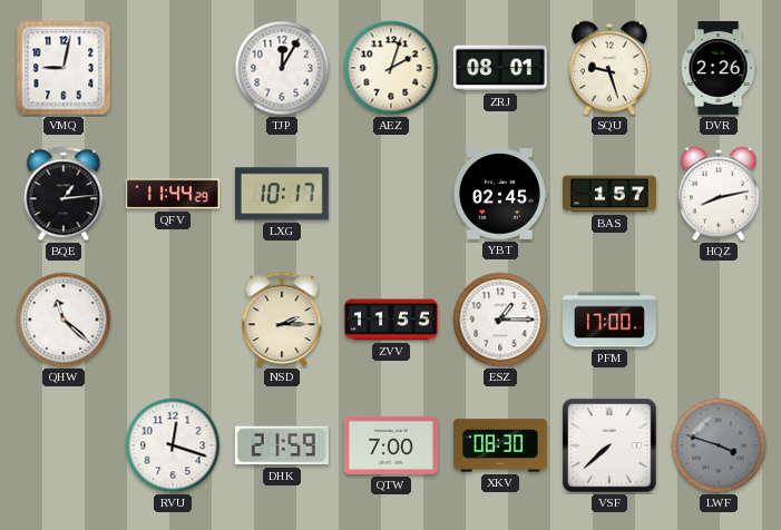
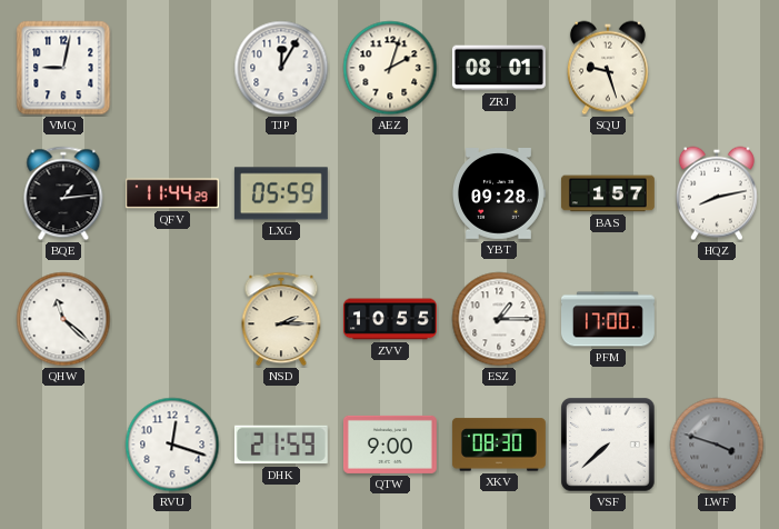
DVR: 2:26 -> none (719, 69)
LXG: 10:17 -> 05:59 (281, 193)
YBT: 02:45 -> 09:28 (499, 194)
ZVV: 11:55 -> 10:55 (390, 319)
QTW: 7:00 -> 9:00 (390, 445)
